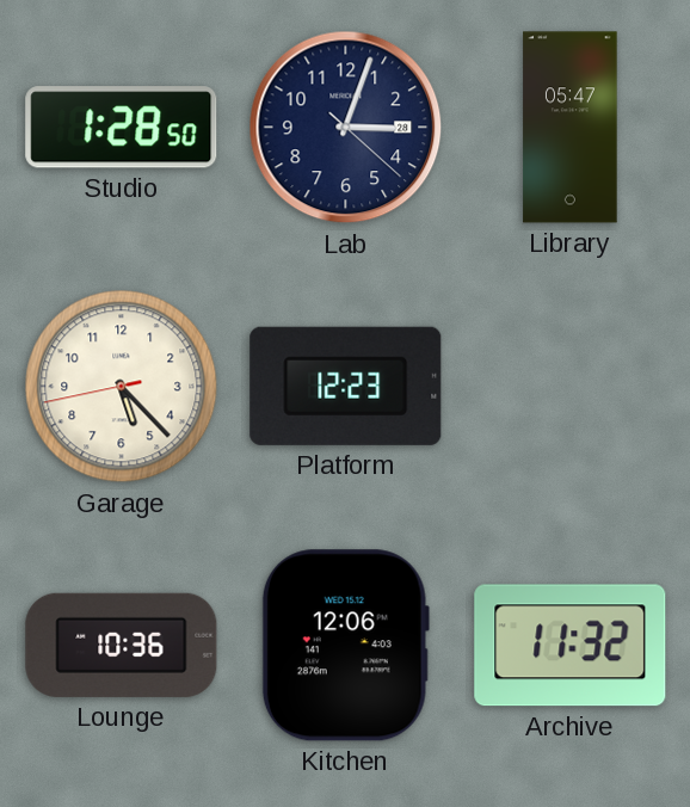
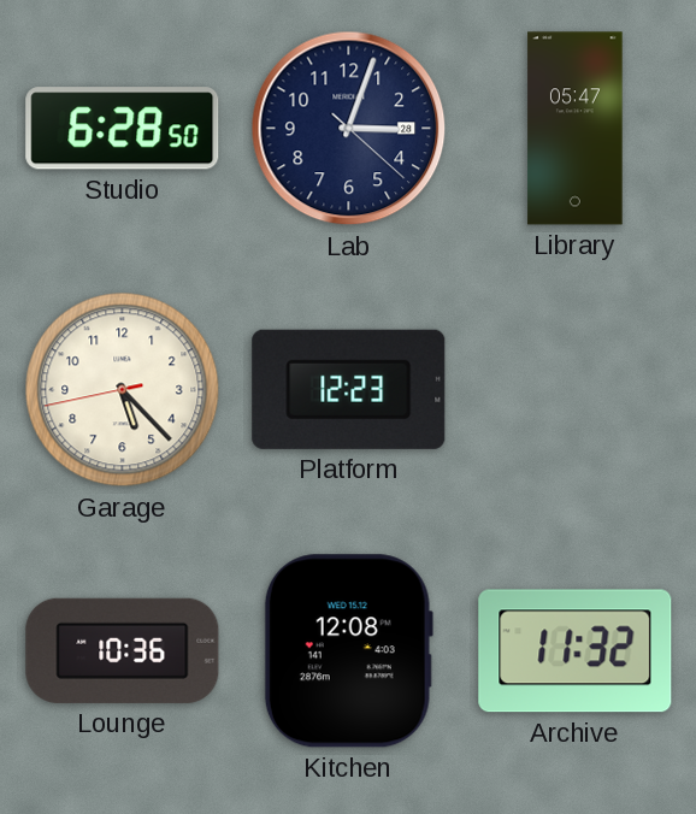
Studio: 1:28 -> 6:28 (123, 129)
Kitchen: 12:06 -> 12:08 (348, 651)
